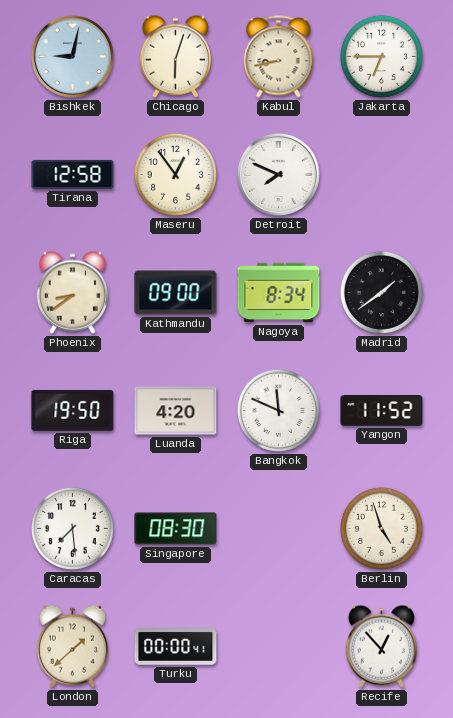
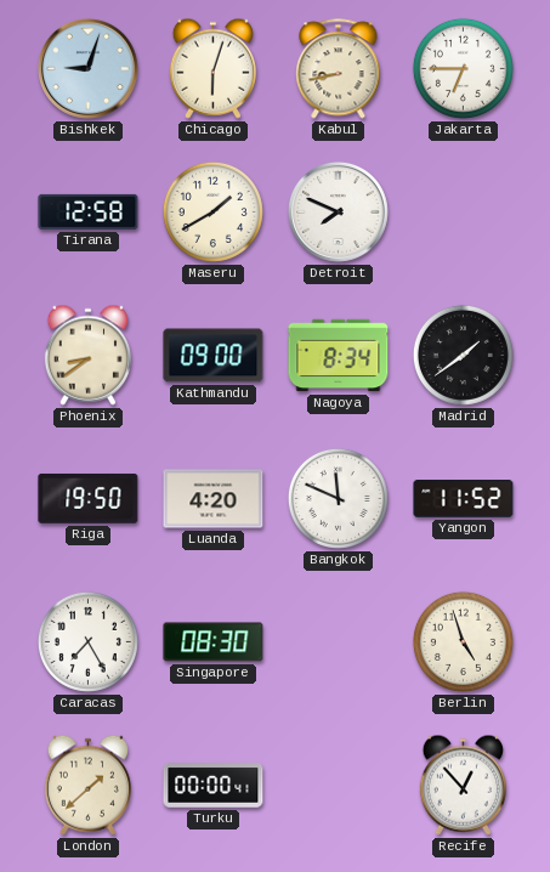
Bishkek: 9:02 -> 9:03 (87, 68)
Maseru: 12:54 -> 1:40 (212, 211)
Caracas: 7:29 -> 7:25 (87, 641)
